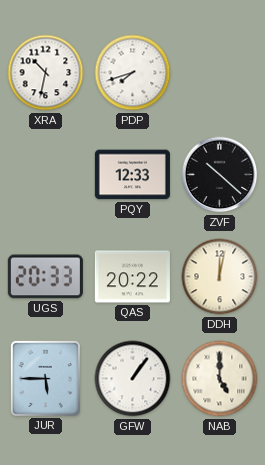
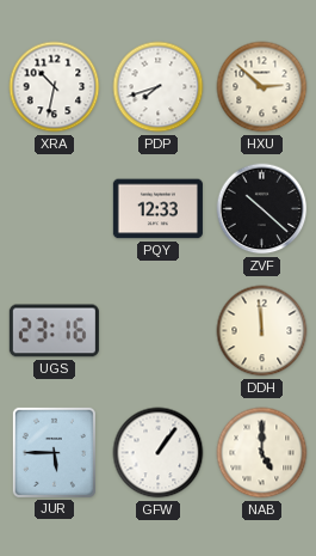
HXU: none -> 2:52 (262, 87)
UGS: 20:33 -> 23:16 (54, 331)
QAS: 20:22 -> none (132, 277)
DDH: 12:02 -> 11:59 (262, 331)
